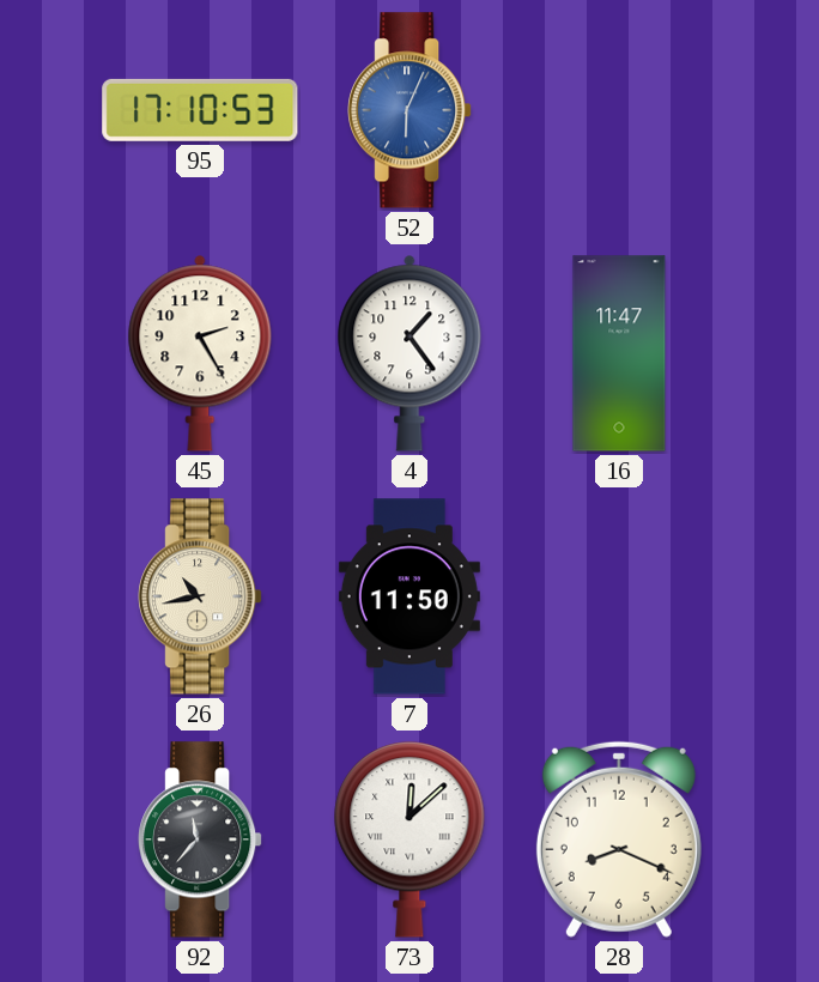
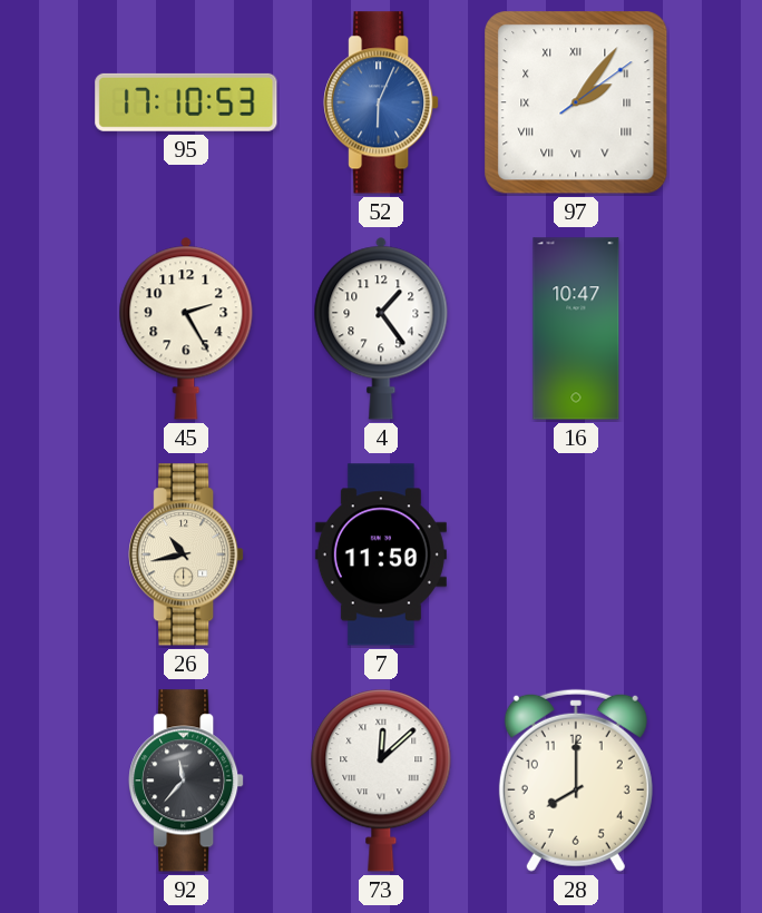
97: none -> 2:06 (576, 102)
16: 11:47 -> 10:47 (576, 328)
28: 8:19 -> 8:00 (576, 781)
